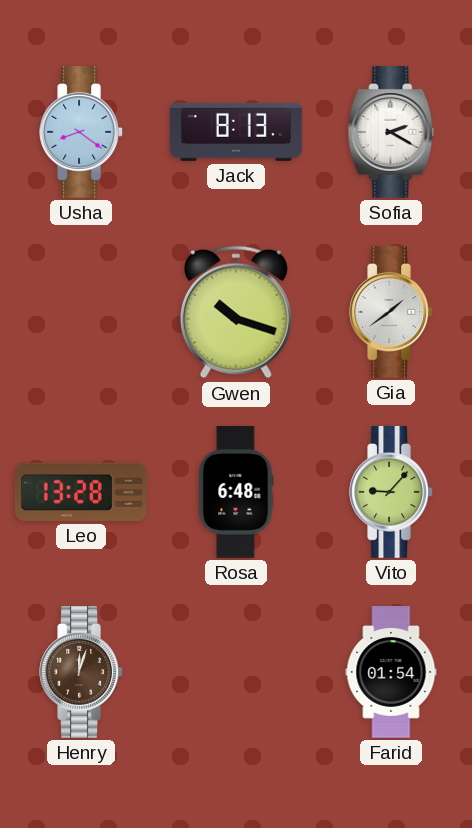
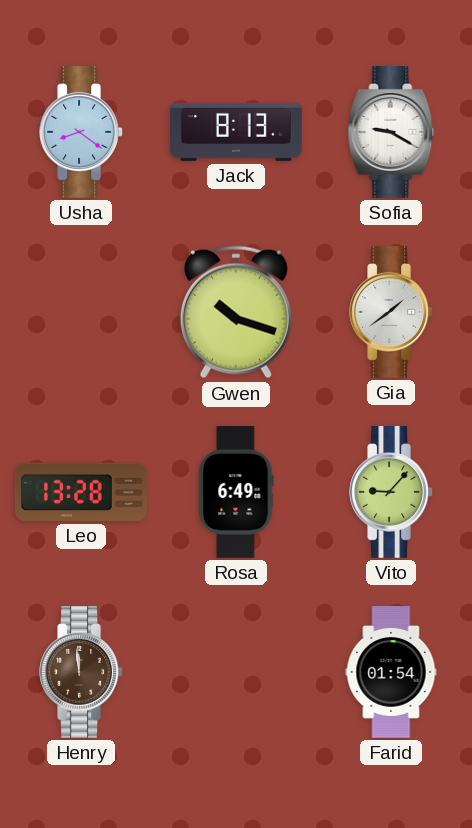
Sofia: 2:20 -> 9:20 (391, 133)
Rosa: 6:48 -> 6:49 (236, 493)
Henry: 12:03 -> 11:59 (81, 673)
